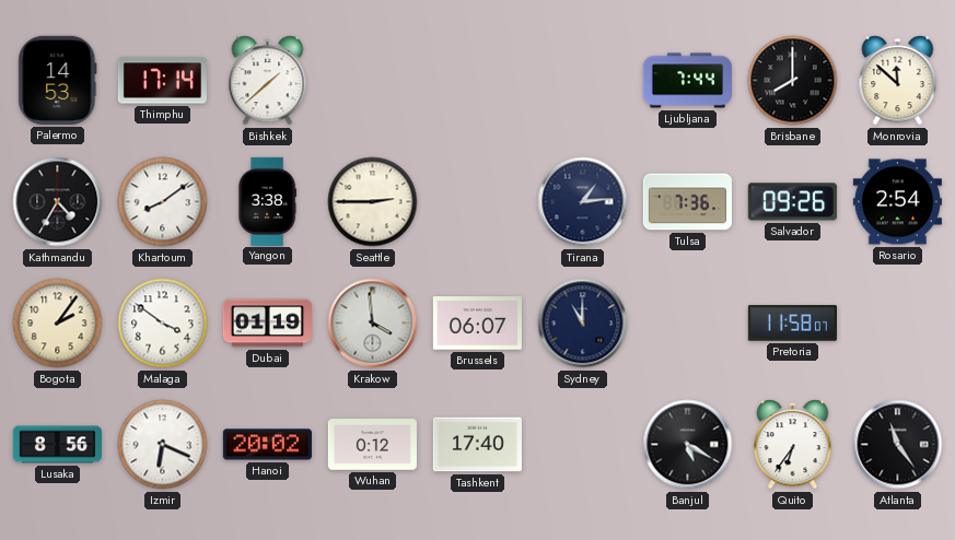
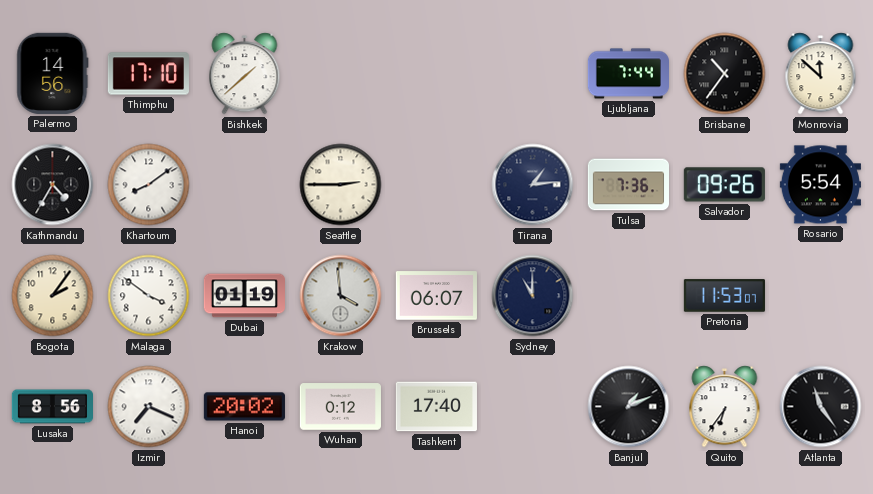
Palermo: 14:53 -> 14:56 (53, 73)
Thimphu: 17:14 -> 17:10 (148, 74)
Brisbane: 8:00 -> 10:36 (725, 74)
Yangon: 3:38 -> none (267, 201)
Rosario: 2:54 -> 5:54 (820, 185)
Pretoria: 11:58 -> 11:53 (724, 296)
Izmir: 6:19 -> 7:19 (149, 407)
Banjul: 5:20 -> 1:11 (629, 407)
